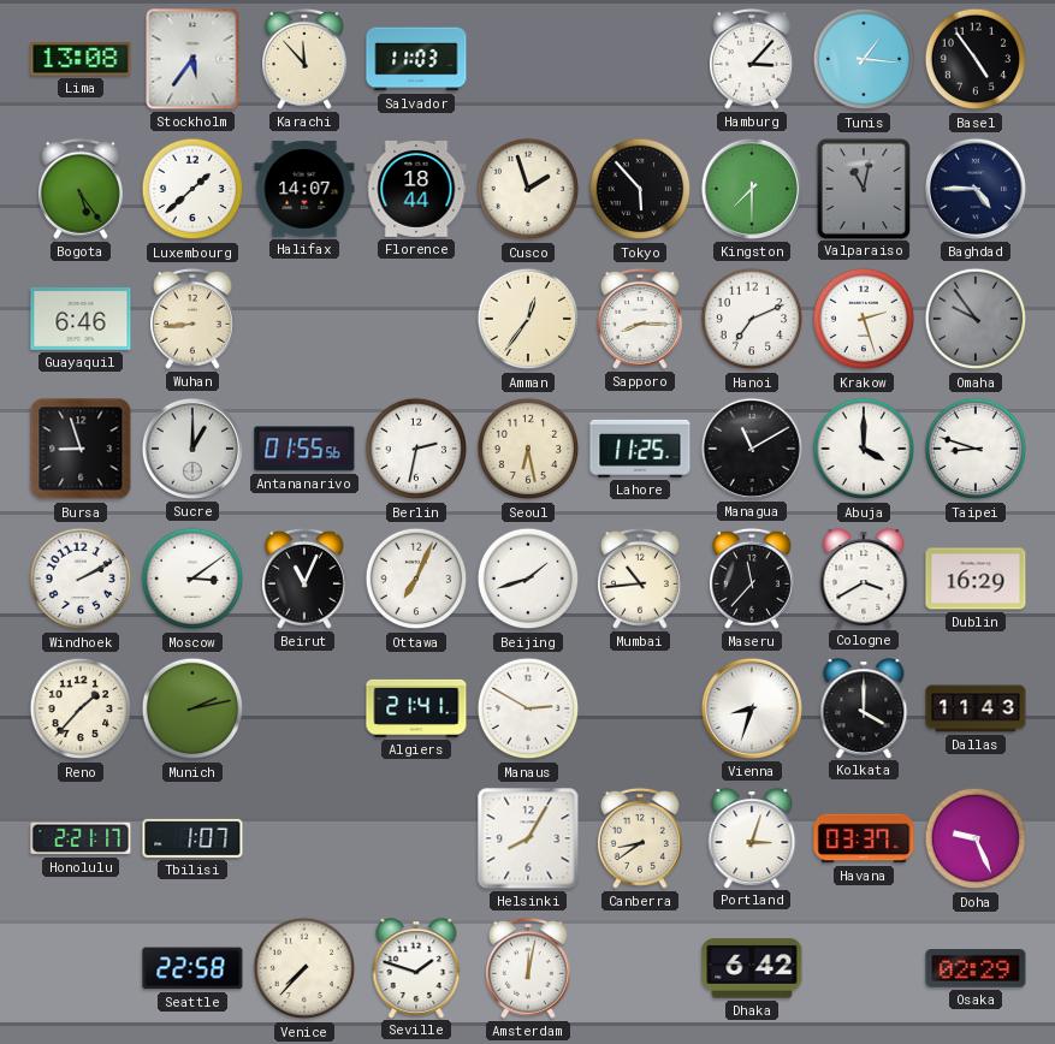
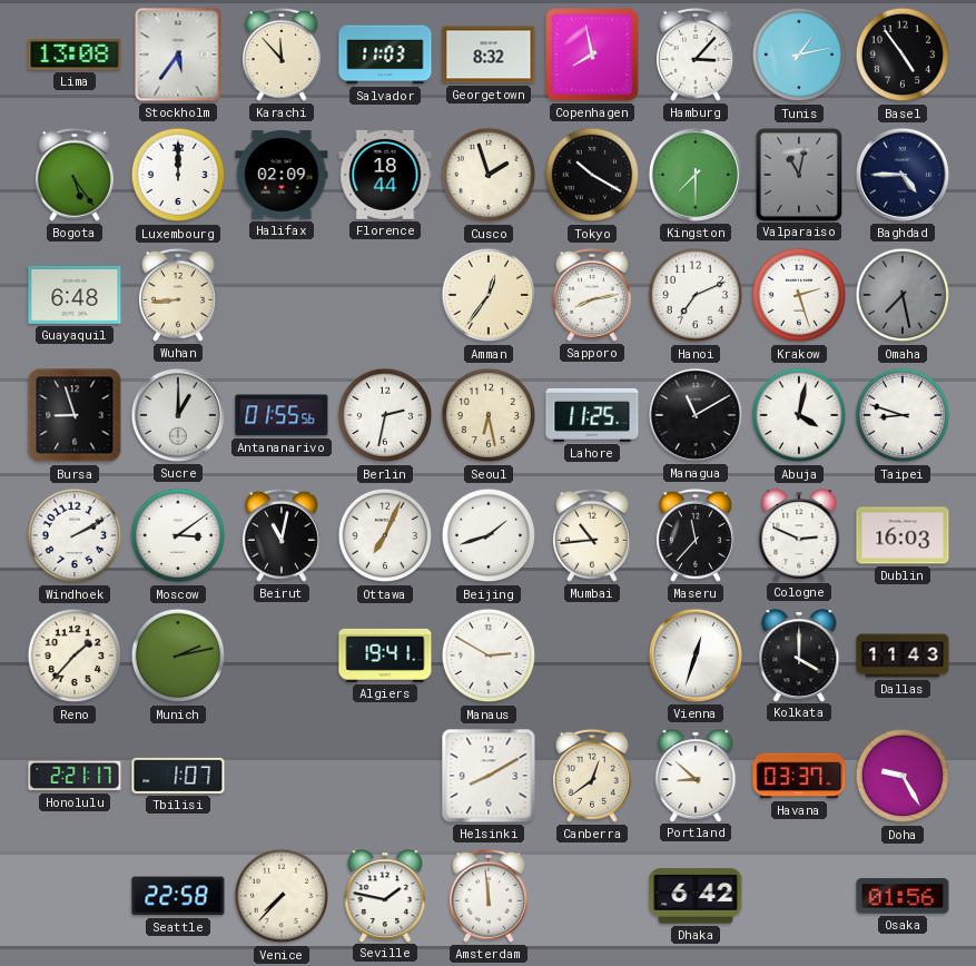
Georgetown: none -> 8:32 (489, 55)
Copenhagen: none -> 7:58 (592, 55)
Tunis: 1:16 -> 1:13 (799, 55)
Luxembourg: 1:38 -> 12:00 (178, 175)
Halifax: 14:07 -> 02:09 (282, 176)
Tokyo: 5:53 -> 10:20 (592, 175)
Guayaquil: 6:46 -> 6:48 (75, 295)
Sapporo: 8:15 -> 8:13 (592, 295)
Omaha: 9:54 -> 7:28 (903, 295)
Abuja: 4:00 -> 4:02 (799, 415)
Beirut: 11:04 -> 11:02 (282, 535)
Cologne: 3:40 -> 2:49 (799, 535)
Dublin: 16:29 -> 16:03 (903, 535)
Algiers: 21:41 -> 19:41 (385, 655)
Vienna: 8:33 -> 12:33 (696, 655)
Helsinki: 8:05 -> 8:10 (489, 776)
Canberra: 8:39 -> 12:39 (592, 776)
Portland: 3:03 -> 8:52 (696, 776)
Doha: 9:26 -> 9:25 (903, 776)
Seville: 1:48 -> 1:47 (385, 896)
Amsterdam: 12:02 -> 11:59 (489, 896)
Osaka: 02:29 -> 01:56 (903, 896)
